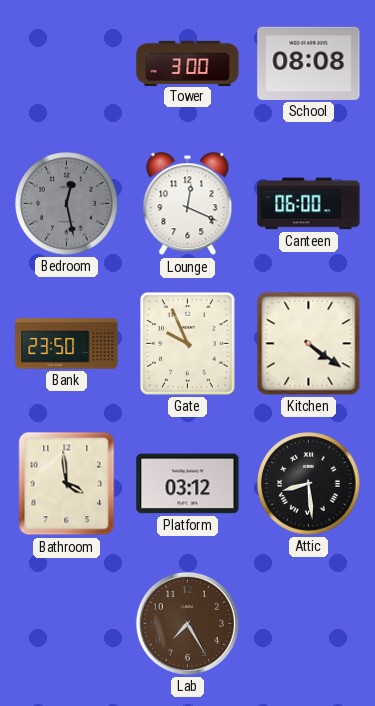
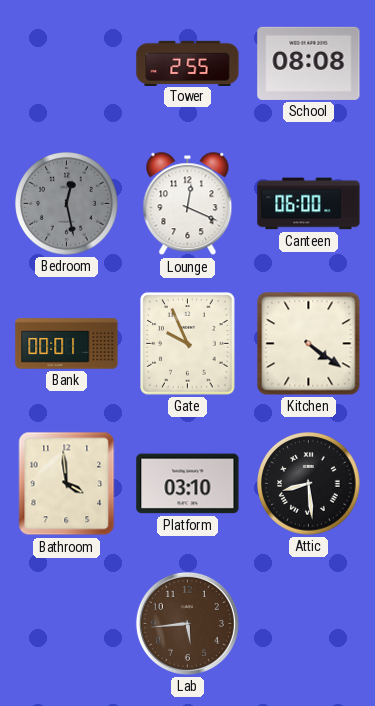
Tower: 3:00 -> 2:55 (188, 63)
Bank: 23:50 -> 00:01 (67, 344)
Platform: 03:12 -> 03:10 (188, 484)
Lab: 7:25 -> 5:44 (187, 623)
